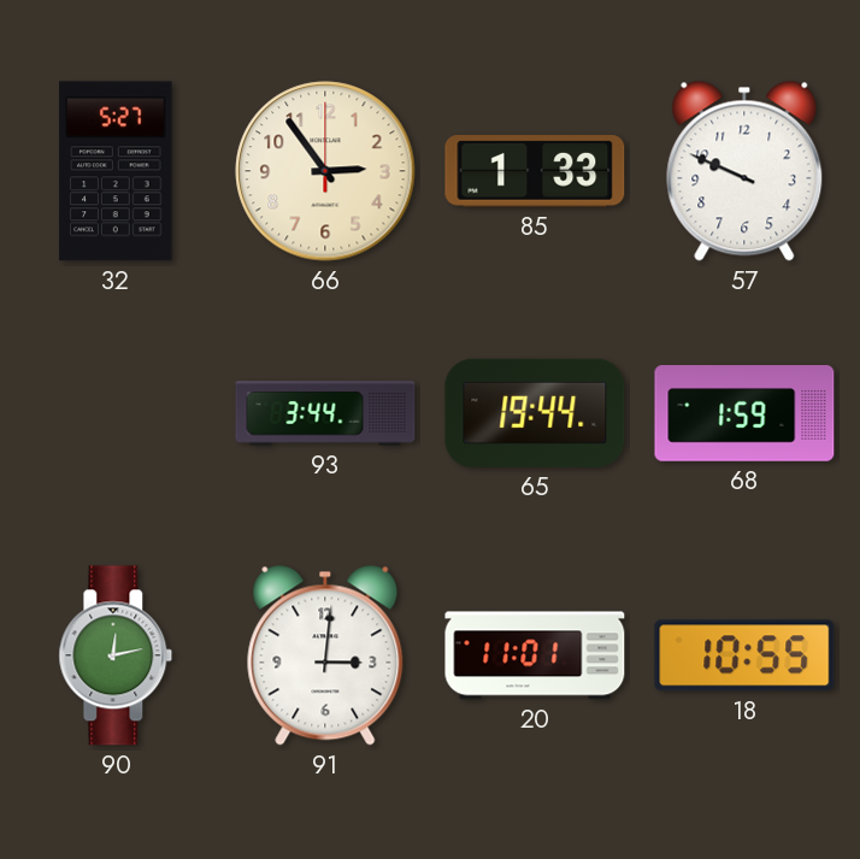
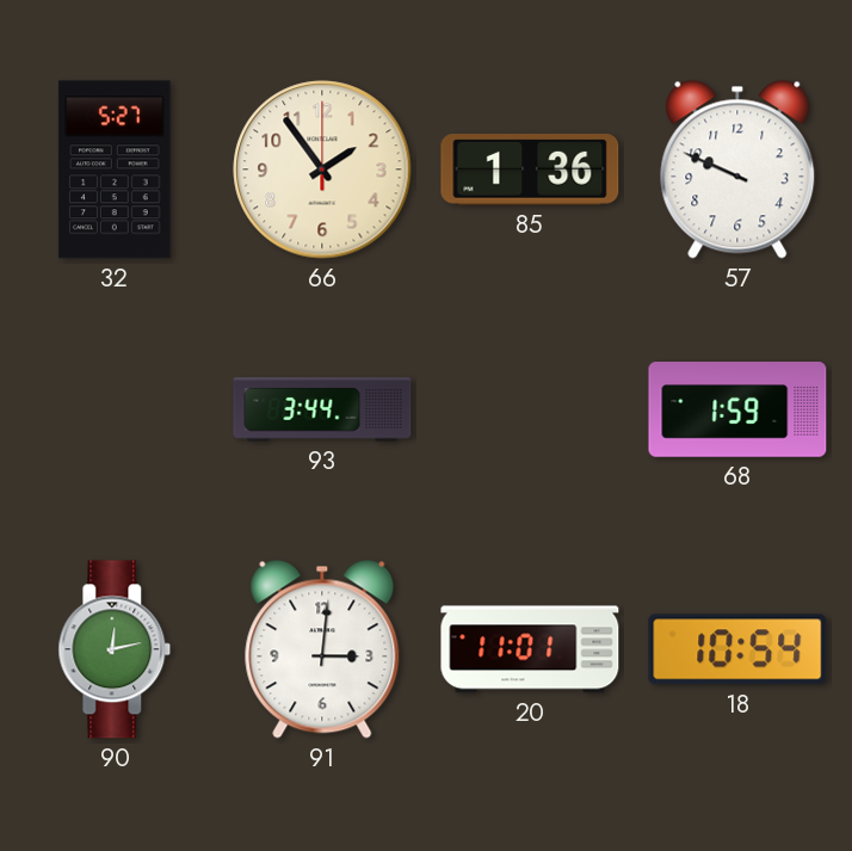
66: 2:54 -> 1:54 (322, 169)
85: 1:33 -> 1:36 (530, 169)
65: 19:44 -> none (535, 413)
18: 10:55 -> 10:54 (737, 649)
